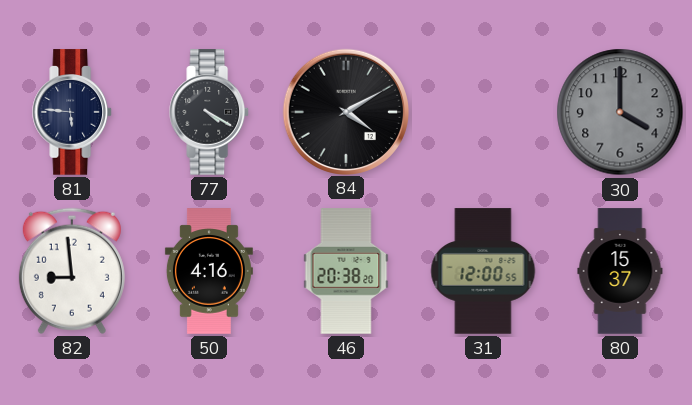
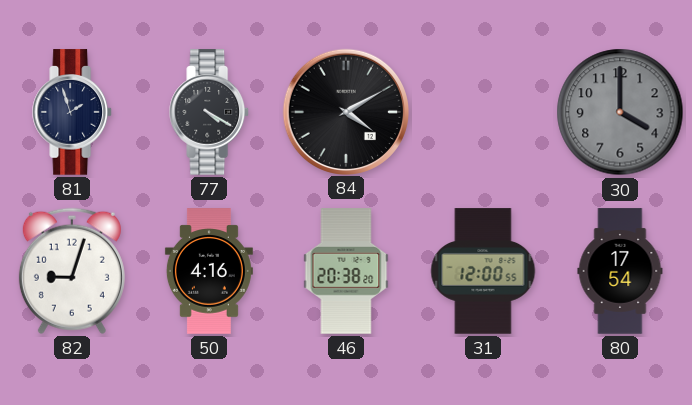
81: 5:46 -> 1:57 (73, 112)
82: 8:59 -> 9:03 (72, 271)
80: 15:37 -> 17:54 (620, 271)
